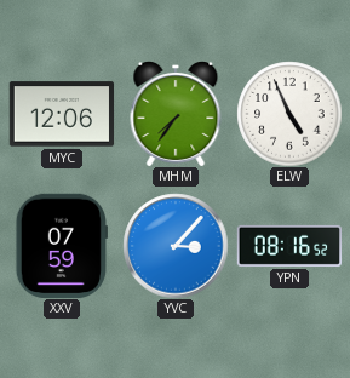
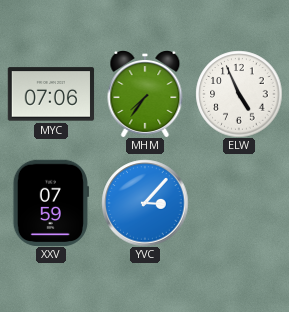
MYC: 12:06 -> 07:06 (51, 94)
YPN: 08:16 -> none (289, 246)
